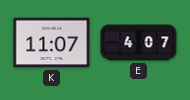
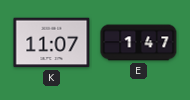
E: 4:07 -> 1:47 (139, 43)
